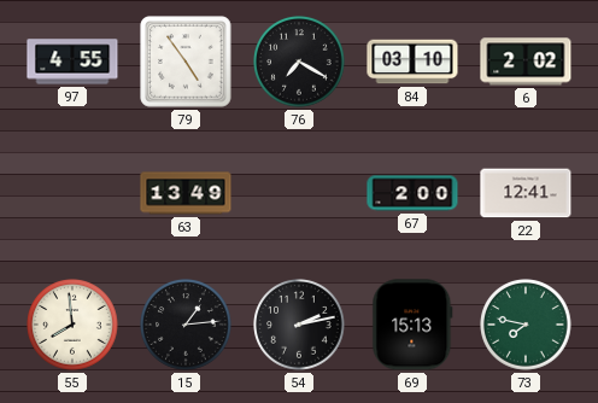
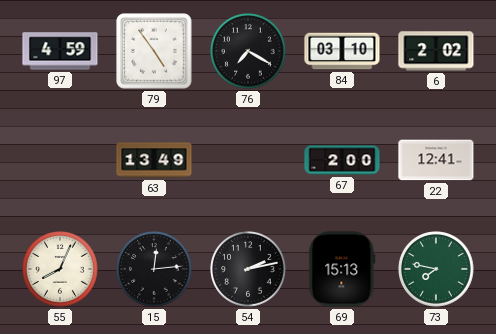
97: 4:55 -> 4:59 (60, 51)
55: 7:59 -> 8:04 (60, 269)
15: 1:14 -> 12:14 (154, 269)
